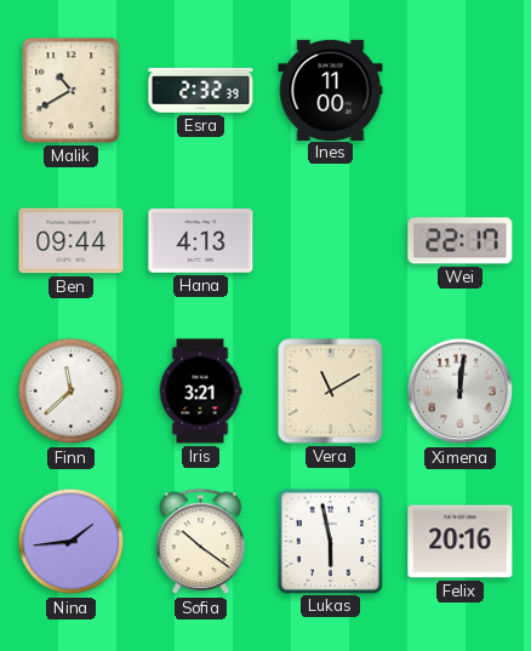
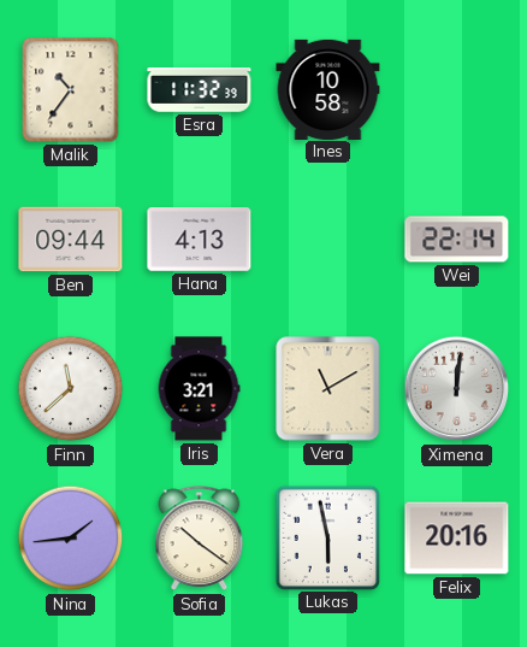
Malik: 10:40 -> 10:36 (71, 90)
Esra: 2:32 -> 11:32 (200, 90)
Ines: 11:00 -> 10:58 (328, 89)
Wei: 22:17 -> 22:14 (457, 240)
